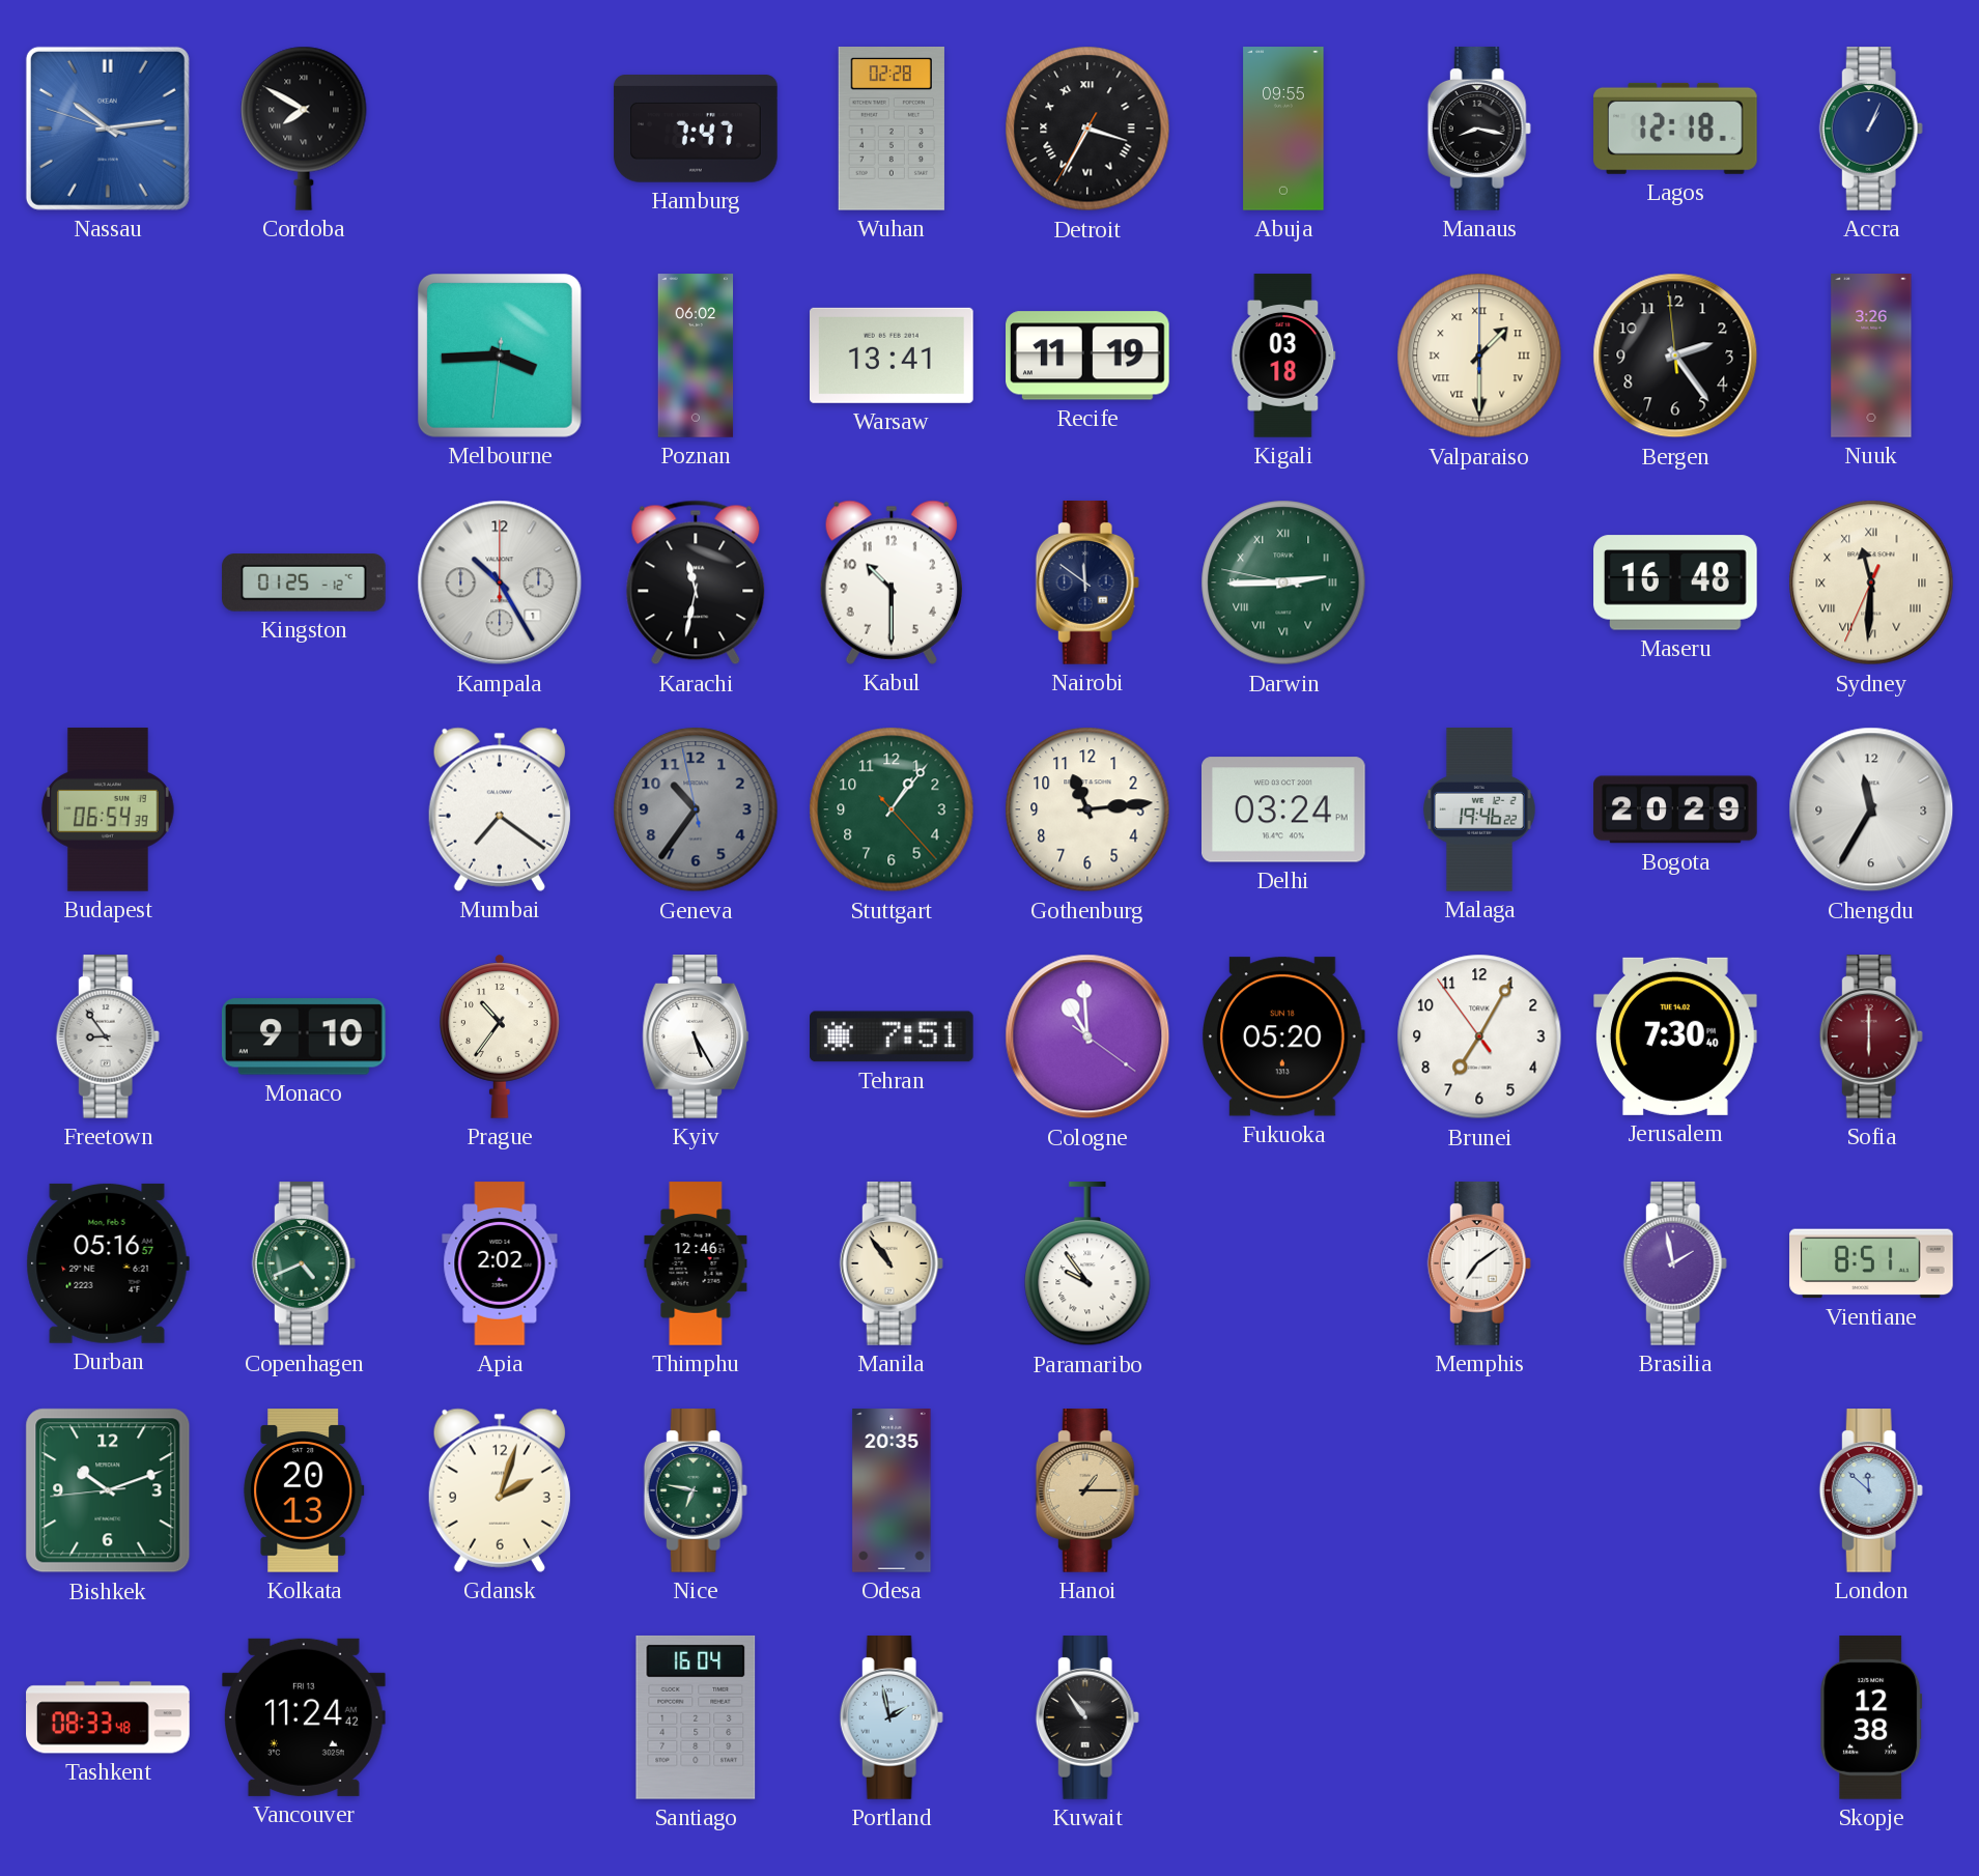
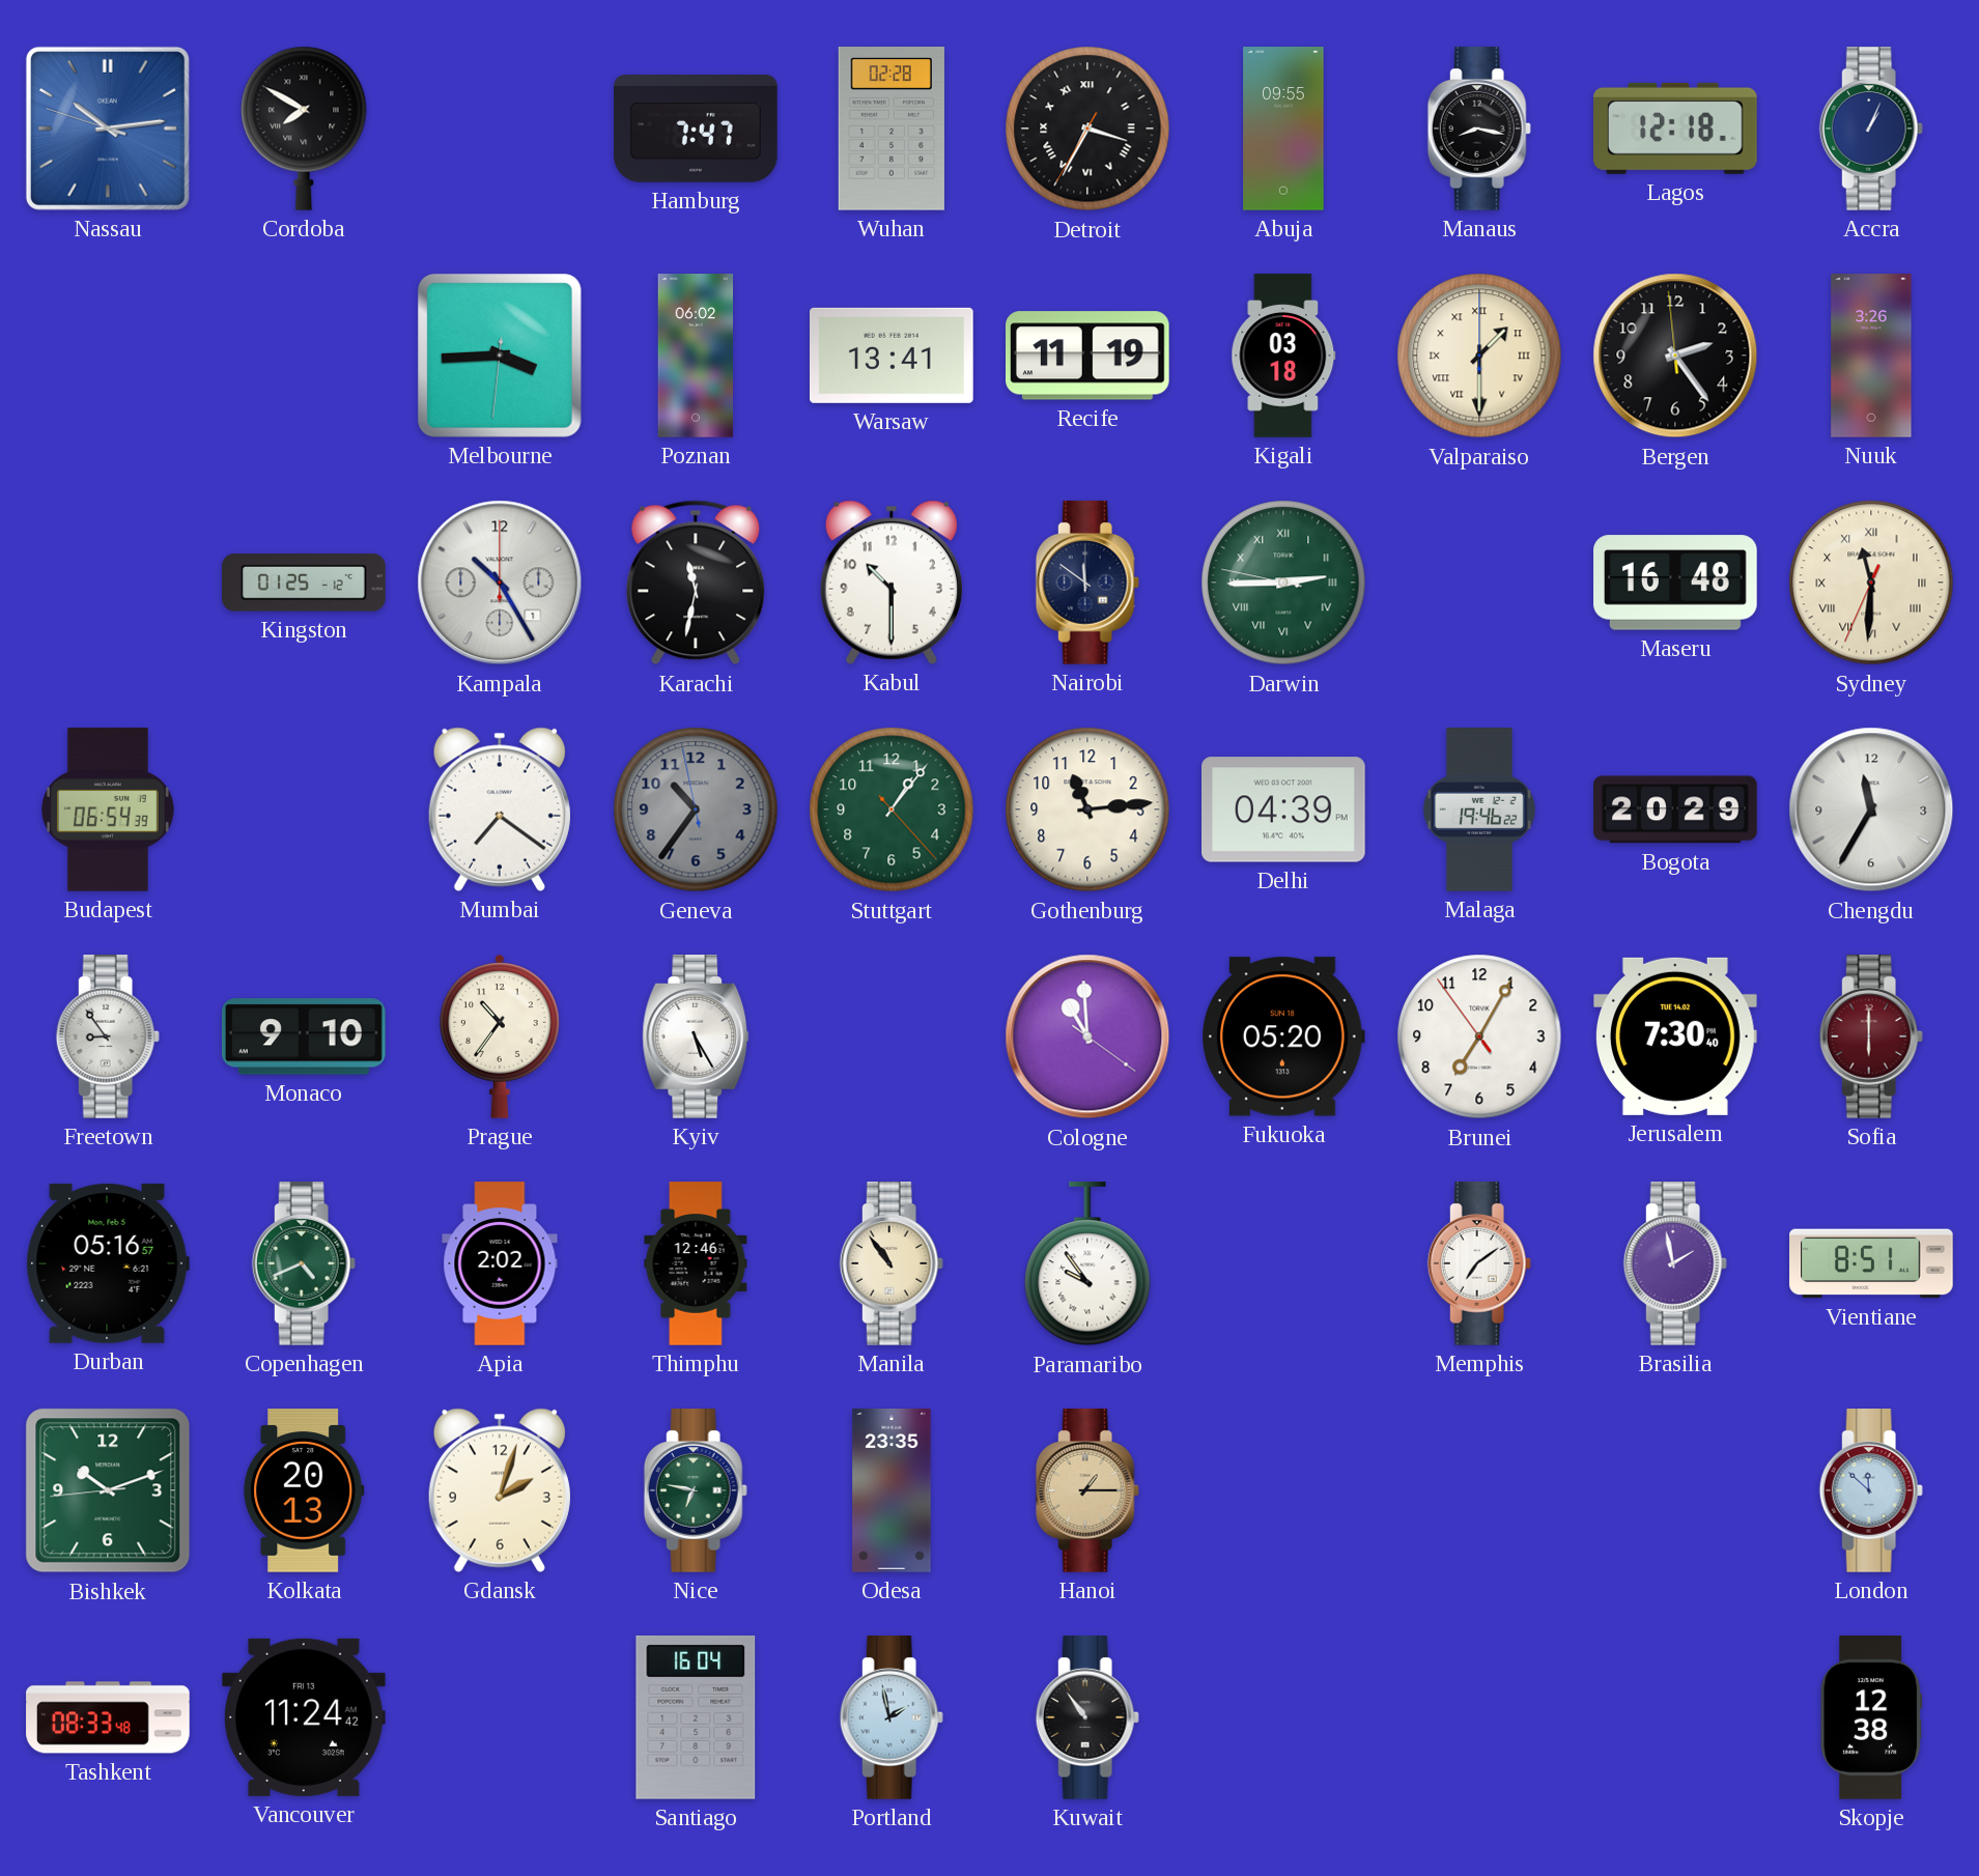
Delhi: 03:24 -> 04:39 (1284, 809)
Tehran: 7:51 -> none (893, 1036)
Odesa: 20:35 -> 23:35 (892, 1490)
